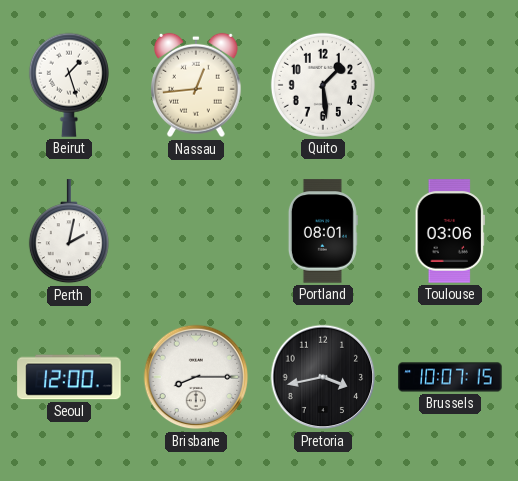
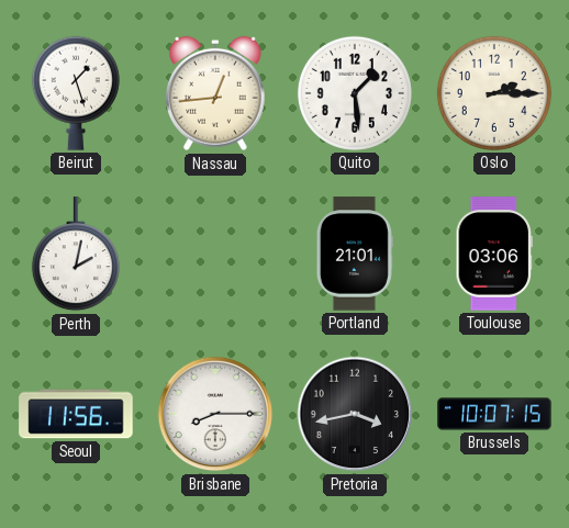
Oslo: none -> 2:15 (494, 93)
Portland: 08:01 -> 21:01 (355, 254)
Seoul: 12:00 -> 11:56 (76, 414)
